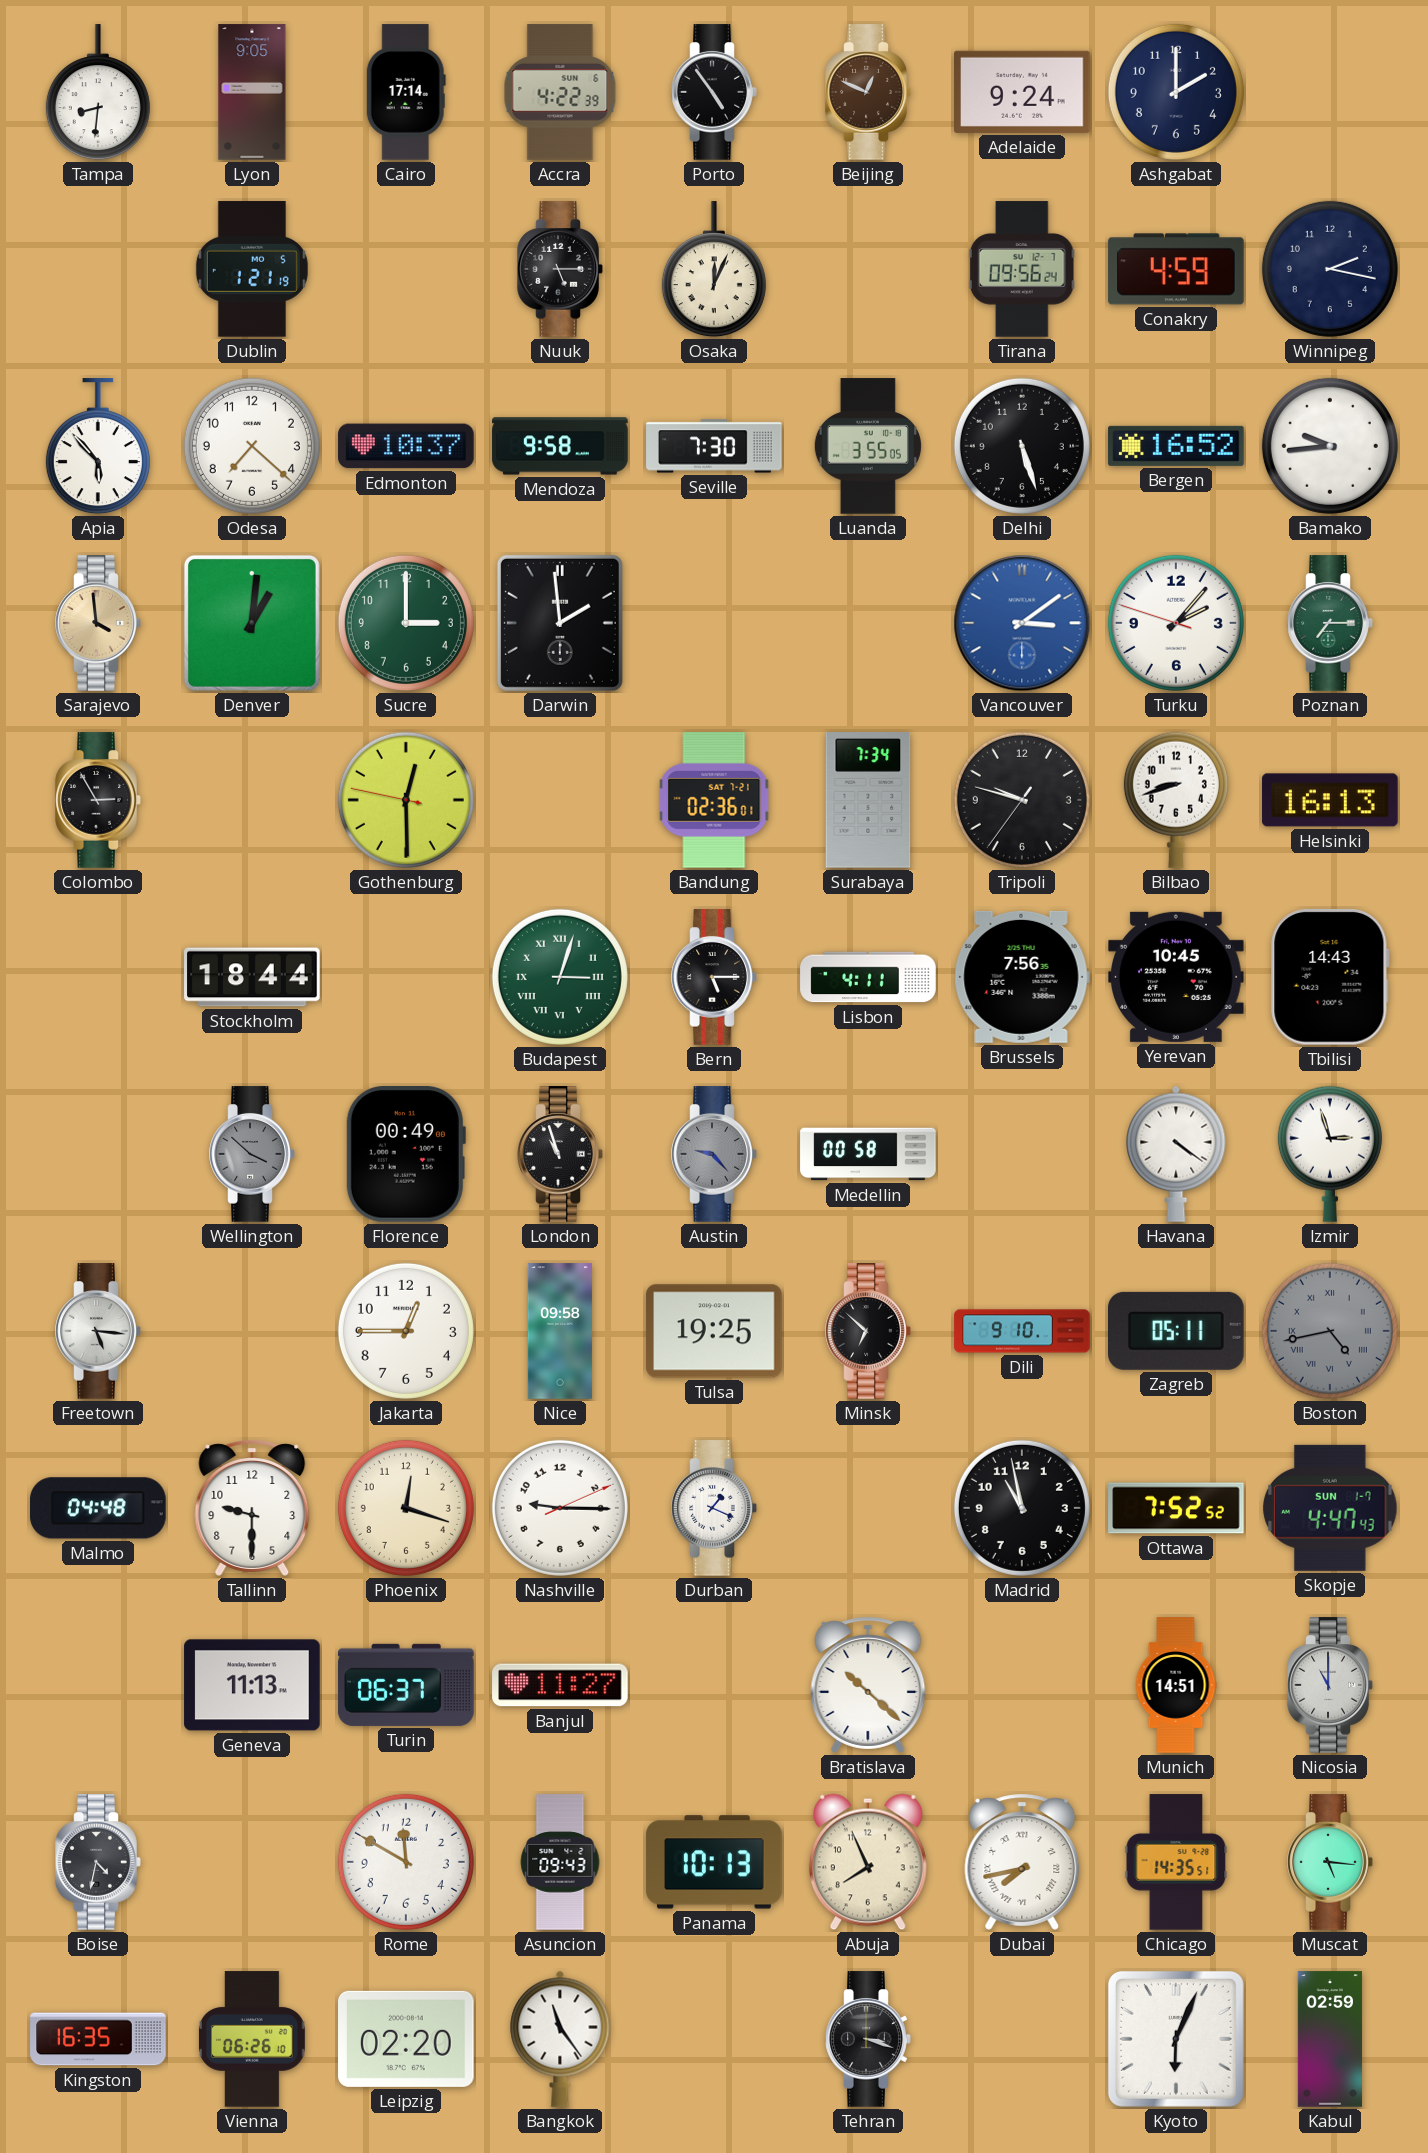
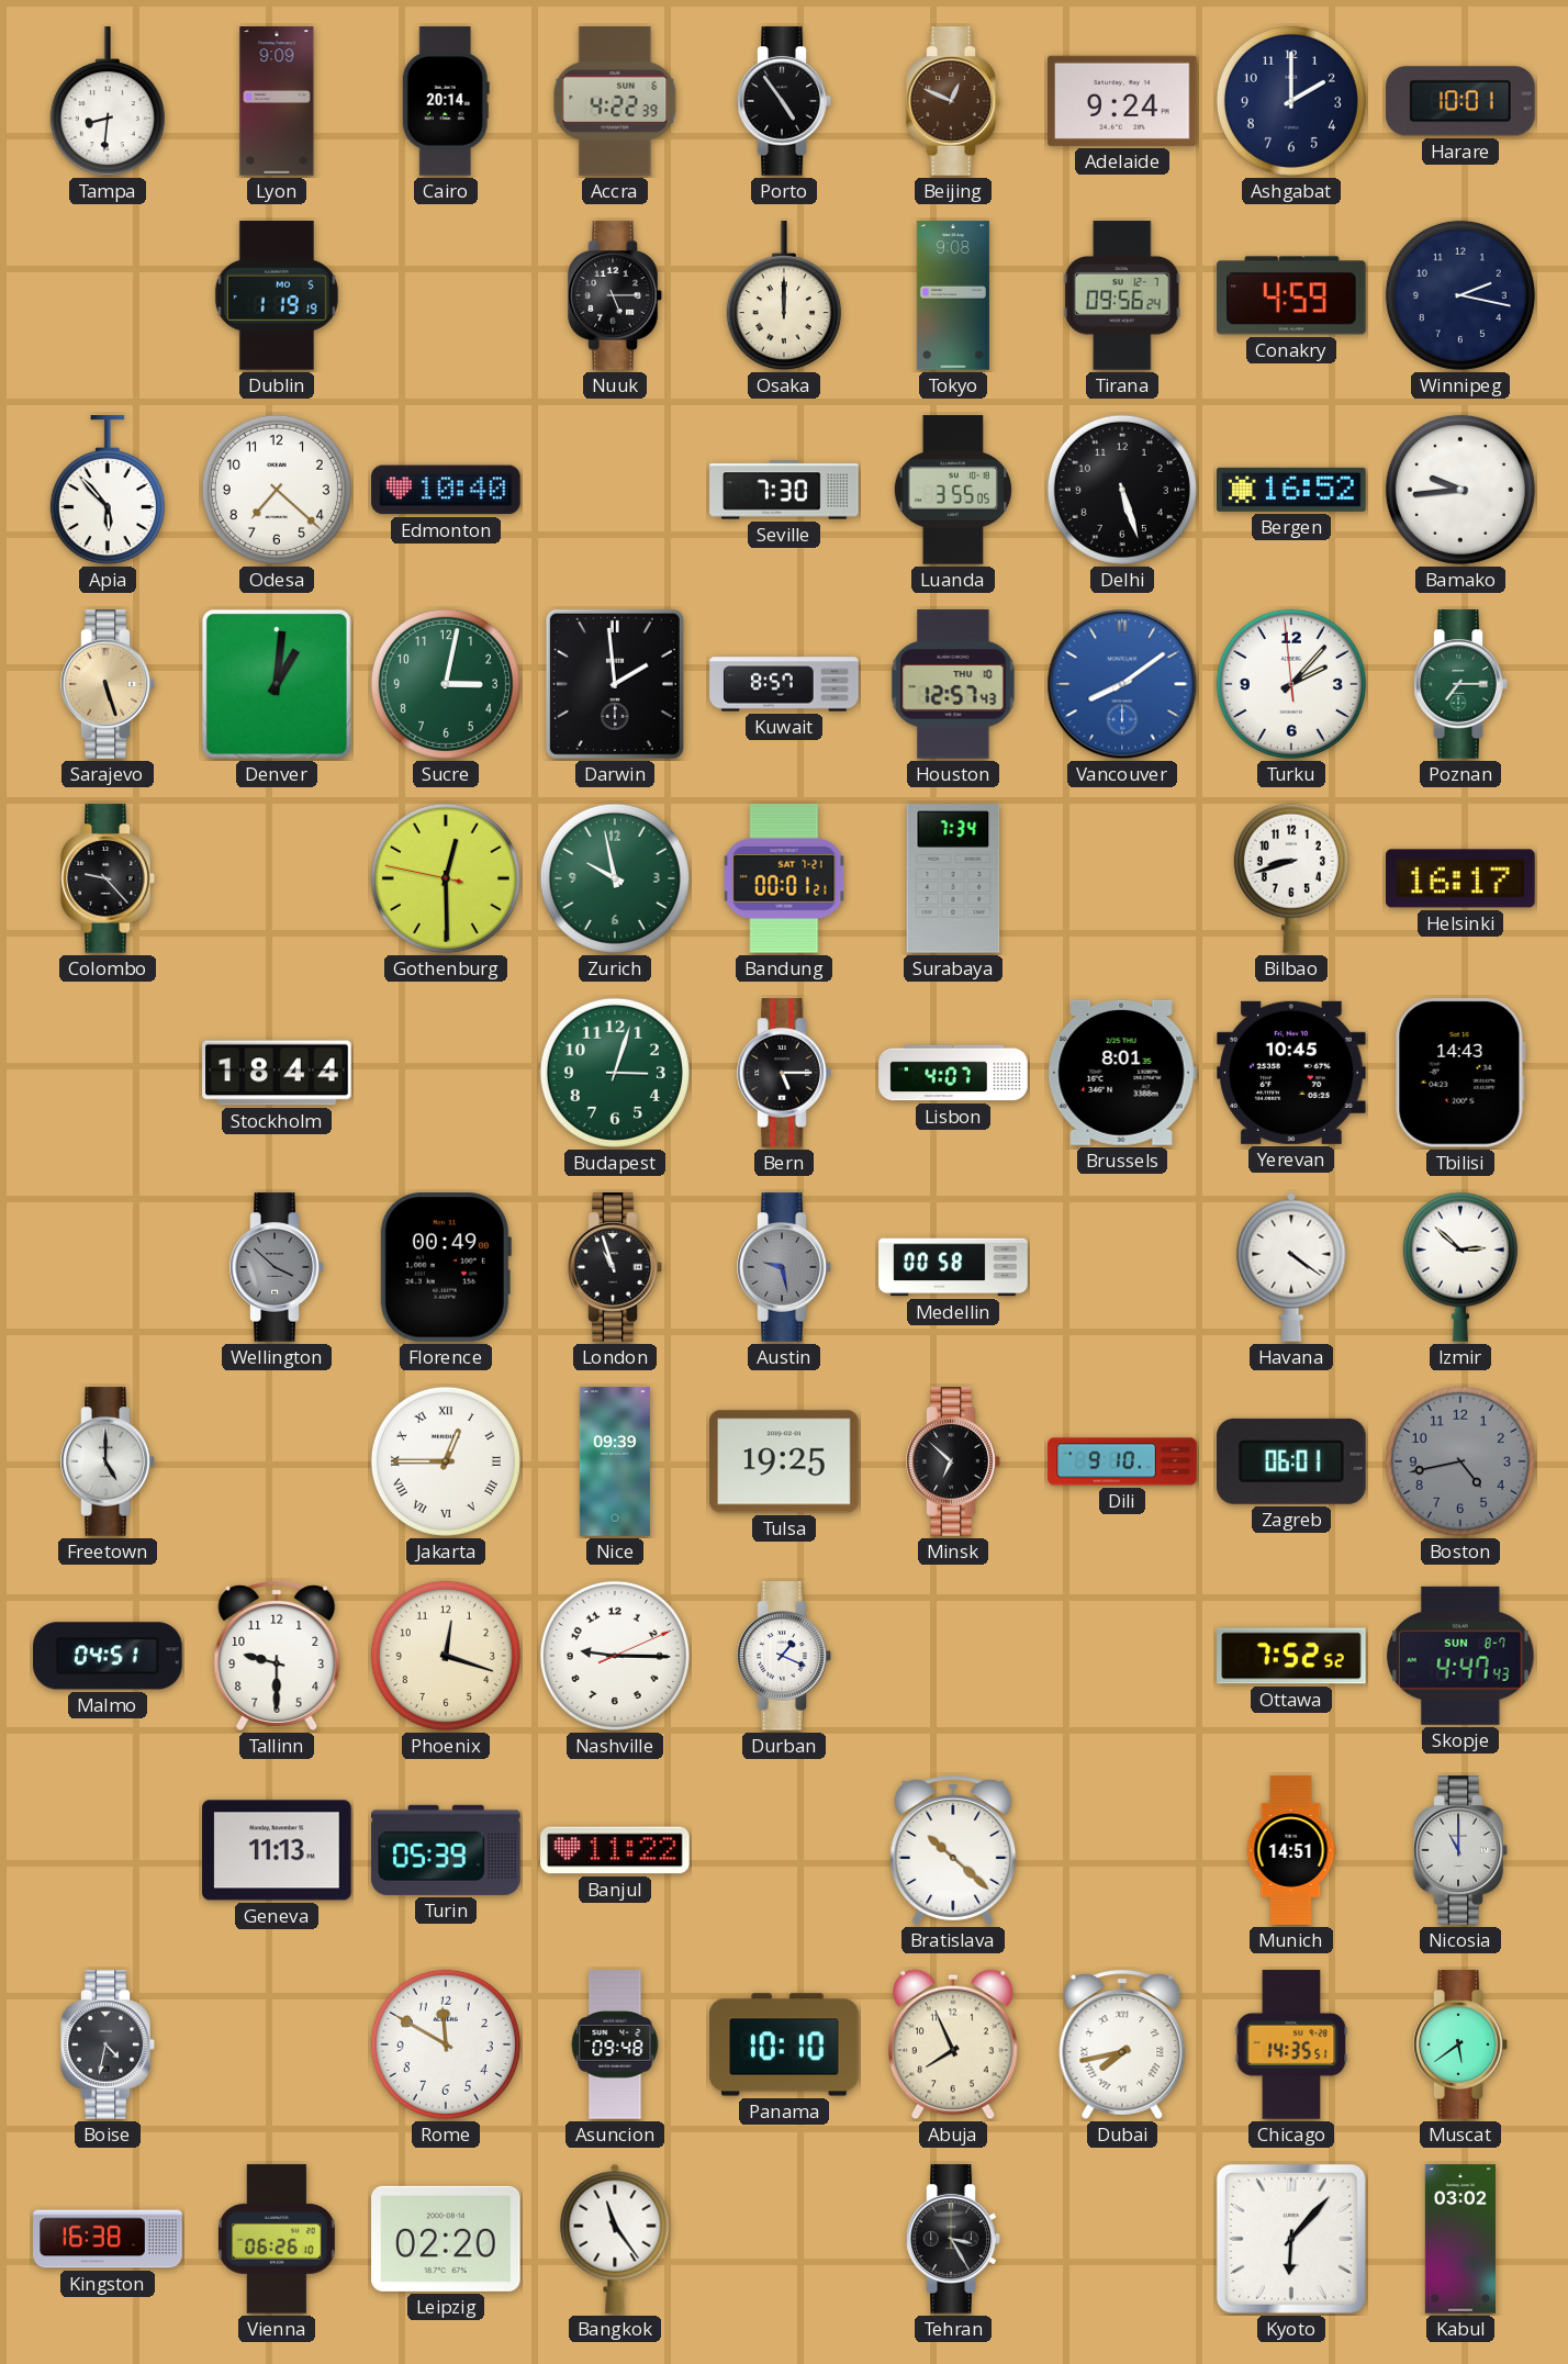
Lyon: 9:05 -> 9:09 (277, 101)
Cairo: 17:14 -> 20:14 (446, 101)
Harare: none -> 10:01 (1460, 101)
Dublin: 1:21 -> 1:19 (277, 295)
Osaka: 12:04 -> 12:00 (784, 296)
Tokyo: none -> 9:08 (953, 295)
Edmonton: 10:37 -> 10:40 (446, 490)
Mendoza: 9:58 -> none (560, 446)
Sarajevo: 3:59 -> 5:27 (108, 684)
Sucre: 3:00 -> 3:02 (446, 684)
Kuwait: none -> 8:57 (784, 684)
Houston: none -> 12:57 (953, 684)
Vancouver: 3:09 -> 8:09 (1122, 684)
Turku: 2:06:48 -> 2:06:59 (1291, 684)
Colombo: 2:55 -> 9:23 (108, 878)
Zurich: none -> 9:58 (615, 878)
Bandung: 02:36 -> 00:01 (784, 878)
Tripoli: 9:47 -> none (1022, 800)
Helsinki: 16:13 -> 16:17 (1460, 878)
Budapest numerals: Roman -> Arabic (615, 1073)
Lisbon: 4:11 -> 4:07 (953, 1073)
Brussels: 7:56 -> 8:01 (1122, 1073)
Austin: 9:23 -> 9:28 (784, 1267)
Izmir: 2:57 -> 2:52 (1460, 1267)
Freetown: 5:16 -> 5:00 (108, 1461)
Jakarta numerals: Arabic -> Roman (446, 1461)
Nice: 09:58 -> 09:39 (615, 1461)
Zagreb: 05:11 -> 06:01 (1292, 1461)
Boston numerals: Roman -> Arabic (1460, 1461)
Malmo: 04:48 -> 04:51 (108, 1656)
Madrid: 10:58 -> none (1022, 1508)
Skopje date: SUN 1-7 -> SUN 8-7 (1460, 1656)
Turin: 06:37 -> 05:39 (446, 1850)
Banjul: 11:27 -> 11:22 (615, 1850)
Asuncion: 09:43 -> 09:48 (615, 2044)
Panama: 10:13 -> 10:10 (784, 2044)
Muscat: 5:16 -> 5:39 (1460, 2044)
Kingston: 16:35 -> 16:38 (108, 2239)
Tehran: 3:18 -> 3:25 (953, 2239)
Kyoto: 6:04 -> 6:07 (1291, 2239)
Kabul: 02:59 -> 03:02 (1460, 2239)
